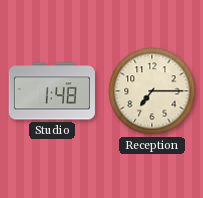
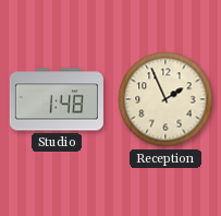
Reception: 7:15 -> 1:56 (165, 99)
